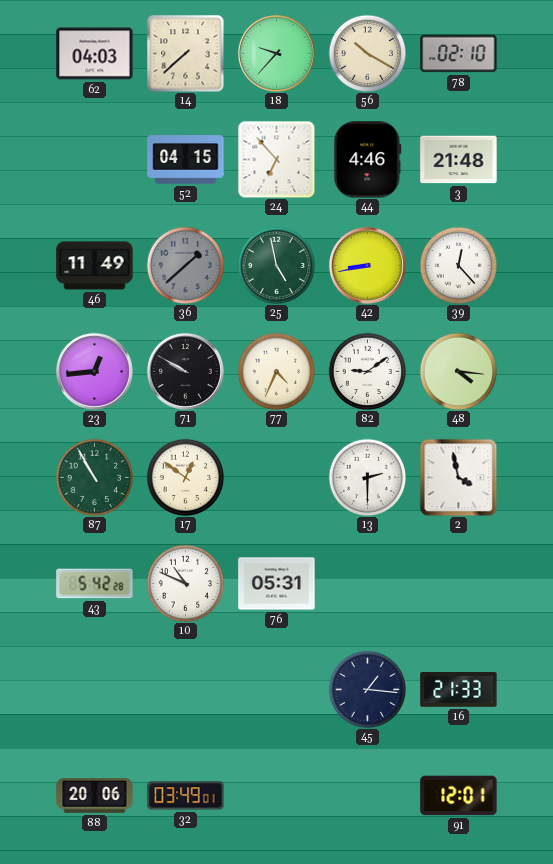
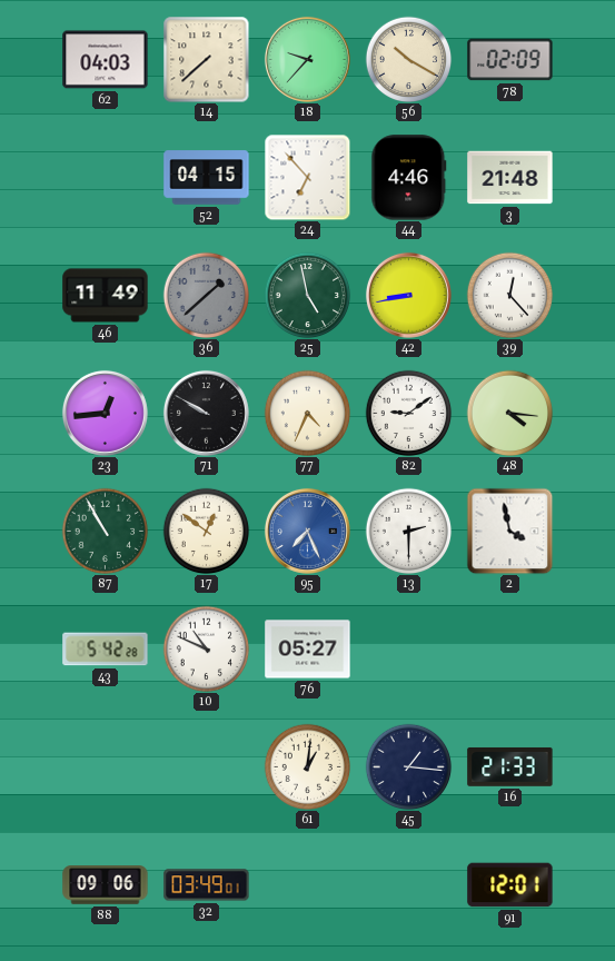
78: 02:10 -> 02:09 (510, 60)
95: none -> 7:26 (307, 531)
76: 05:31 -> 05:27 (308, 650)
61: none -> 1:01 (307, 766)
88: 20:06 -> 09:06 (106, 885)
